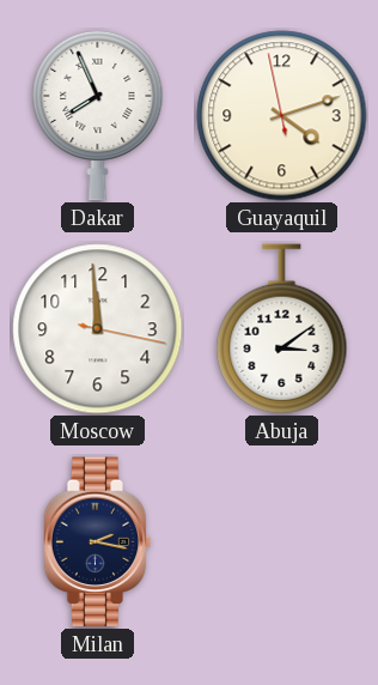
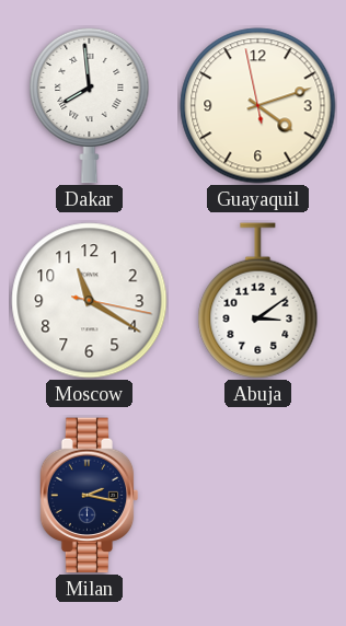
Dakar: 7:56 -> 7:59 (90, 105)
Moscow: 11:59 -> 11:20 (90, 301)
